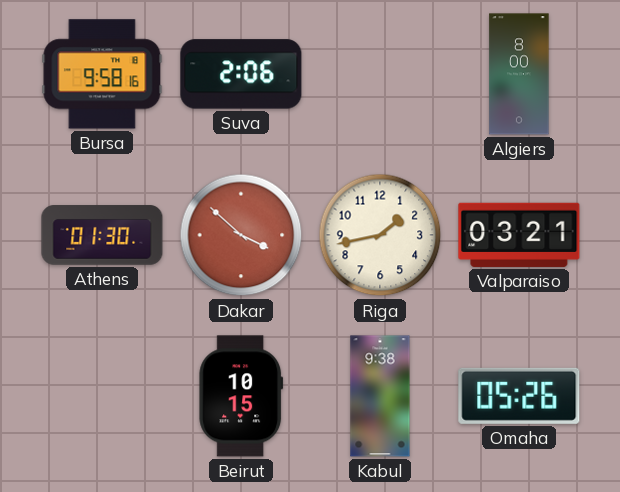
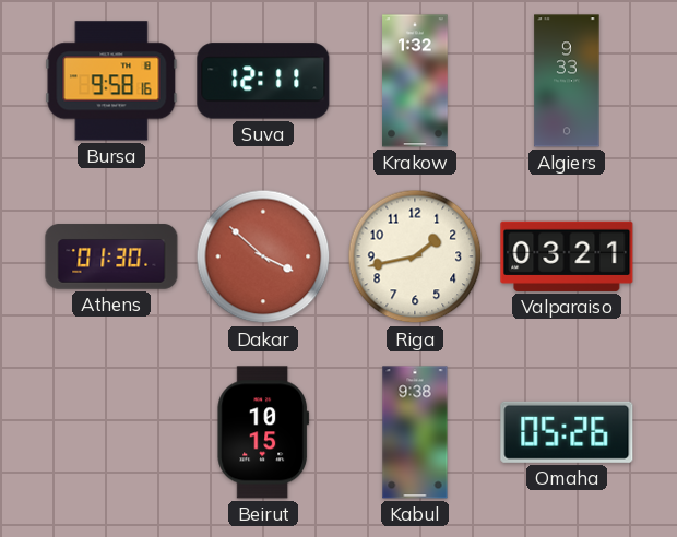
Suva: 2:06 -> 12:11 (263, 81)
Krakow: none -> 1:32 (415, 81)
Algiers: 8:00 -> 9:33 (567, 81)
